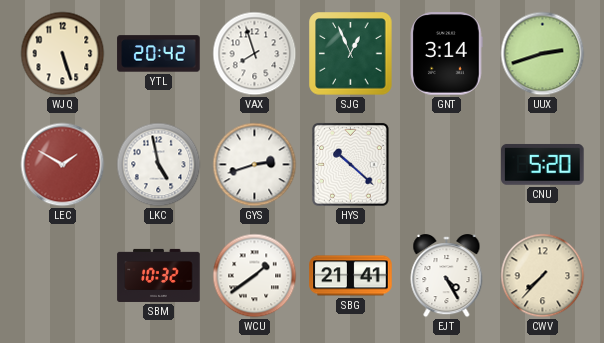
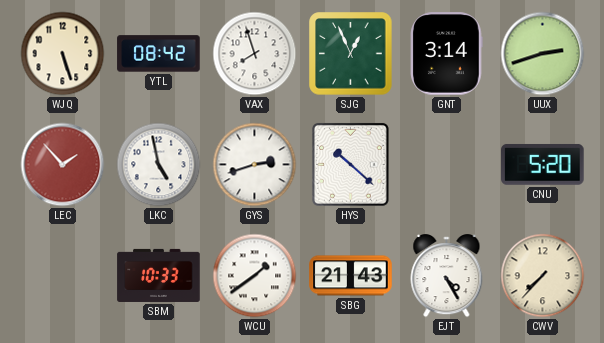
YTL: 20:42 -> 08:42 (159, 54)
LEC: 1:50 -> 1:53 (63, 165)
SBM: 10:32 -> 10:33 (159, 275)
SBG: 21:41 -> 21:43 (351, 276)
